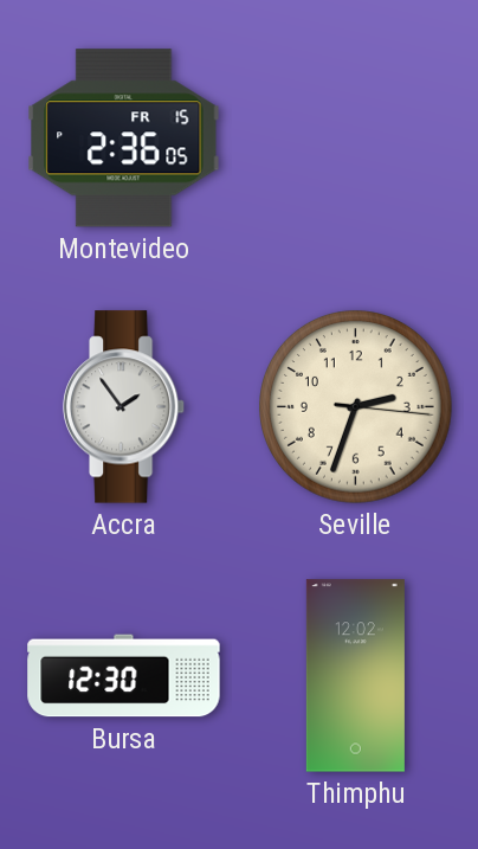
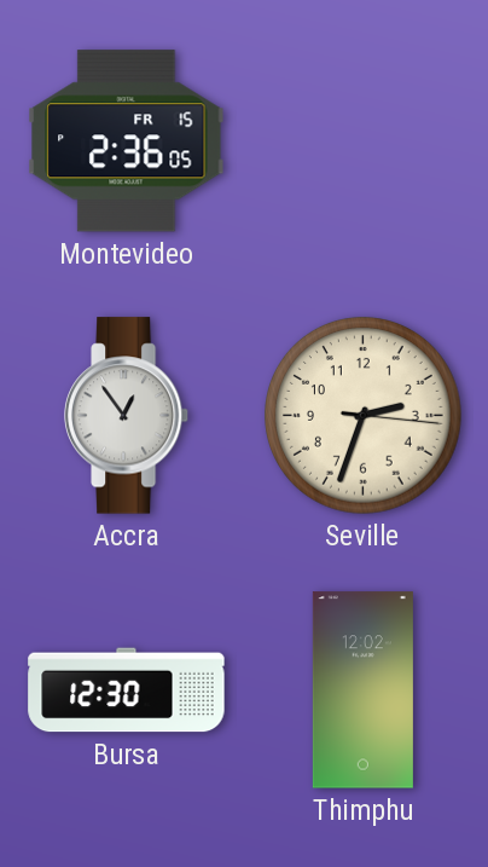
Accra: 1:54 -> 12:54 (127, 416)
